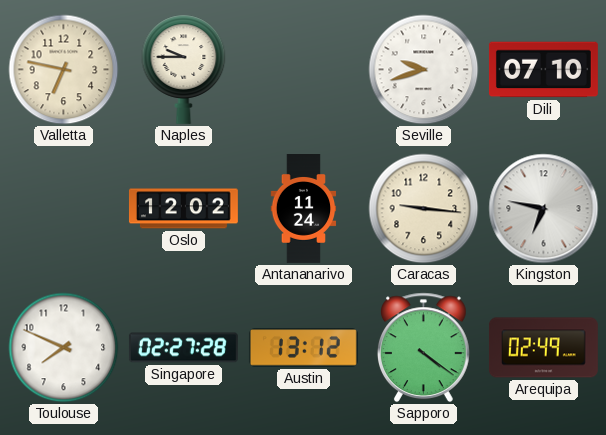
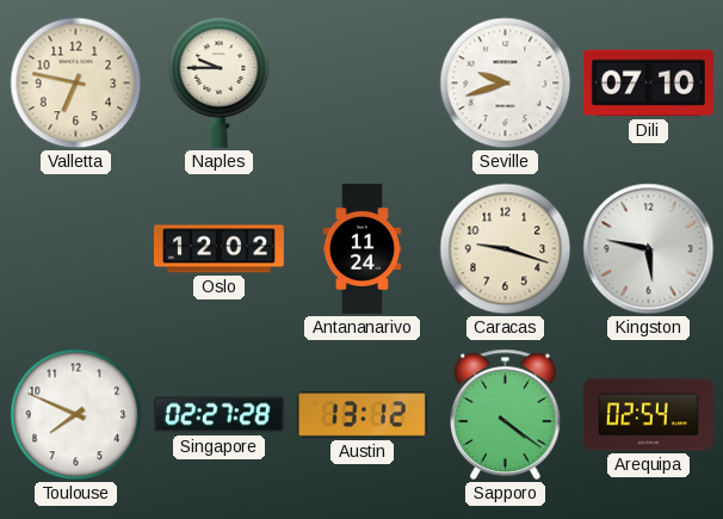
Caracas: 9:16 -> 9:18 (506, 249)
Kingston: 6:47 -> 5:47 (649, 249)
Arequipa: 02:49 -> 02:54 (648, 415)
